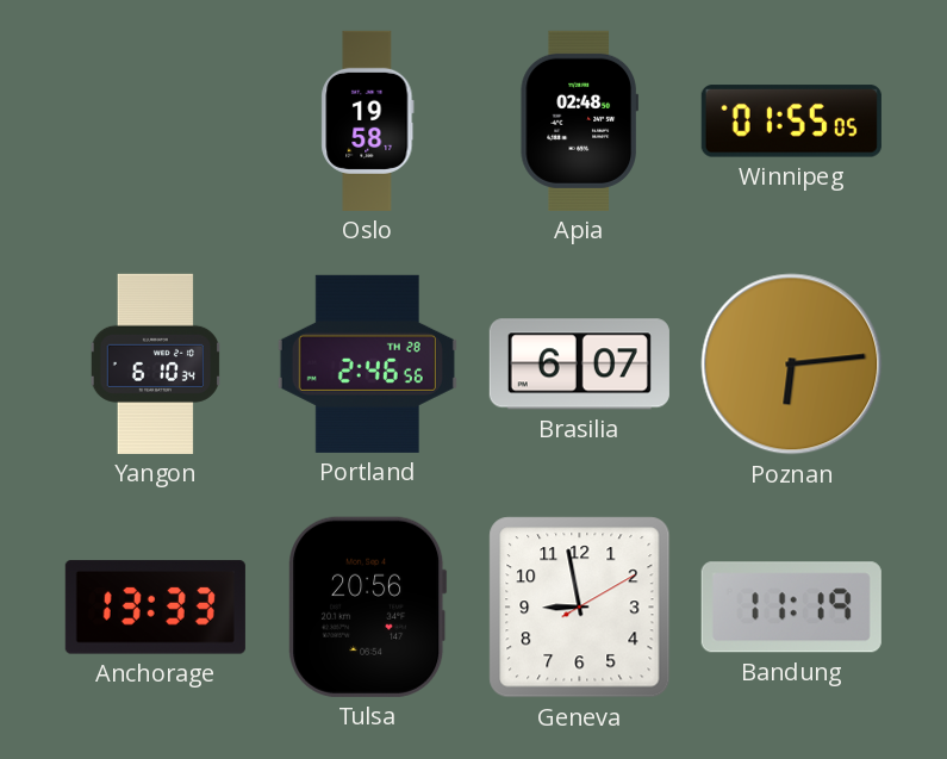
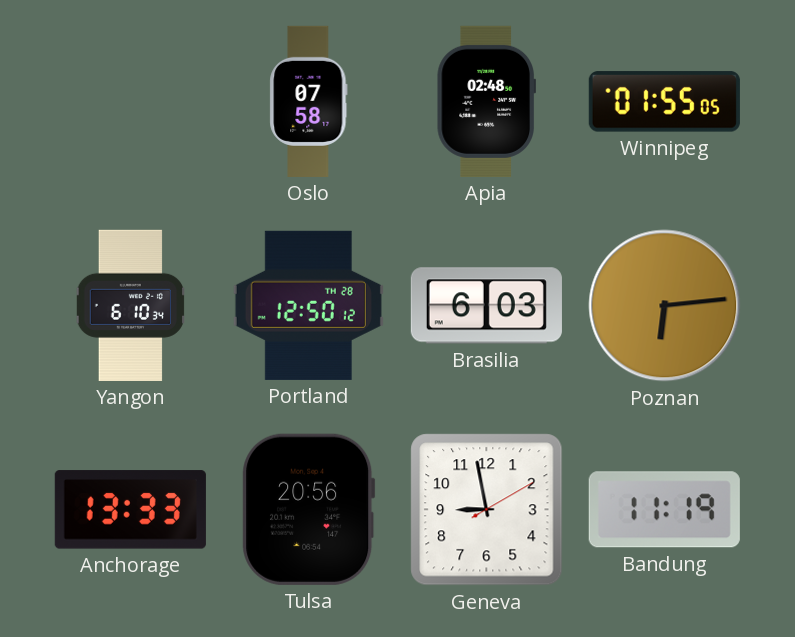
Oslo: 19:58 -> 07:58 (309, 101)
Portland: 2:46 -> 12:50 (308, 305)
Brasilia: 6:07 -> 6:03 (486, 306)
